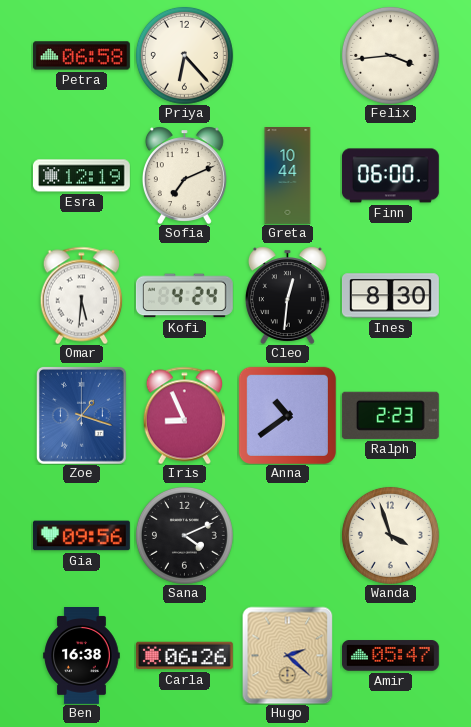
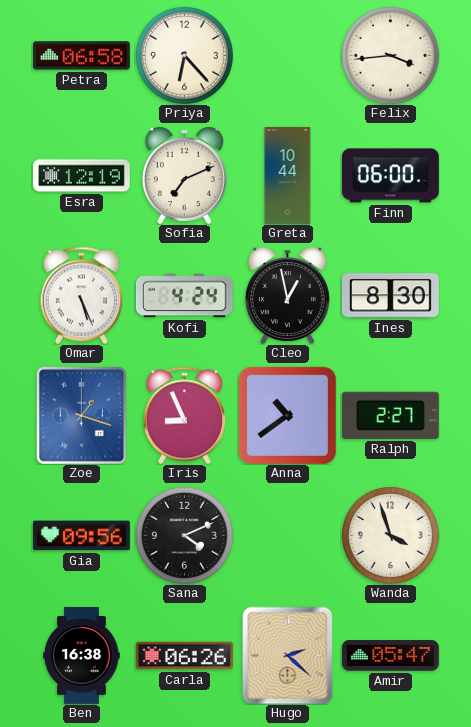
Omar: 5:31 -> 5:26 (81, 295)
Cleo: 12:31 -> 12:58 (287, 295)
Ralph: 2:23 -> 2:27 (390, 415)
